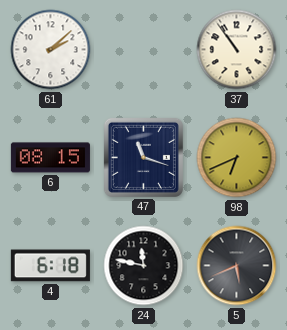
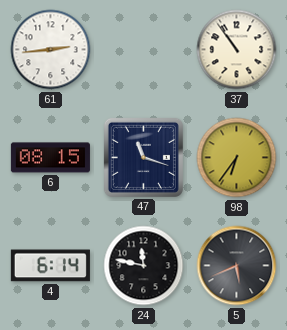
61: 2:08 -> 2:44 (51, 50)
98: 6:41 -> 6:36 (237, 158)
4: 6:18 -> 6:14 (50, 266)
